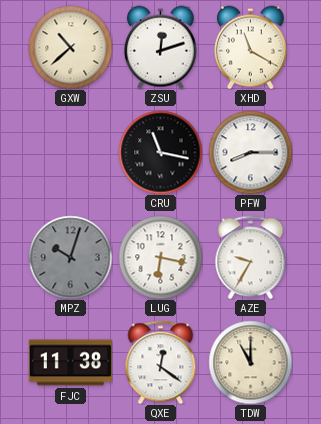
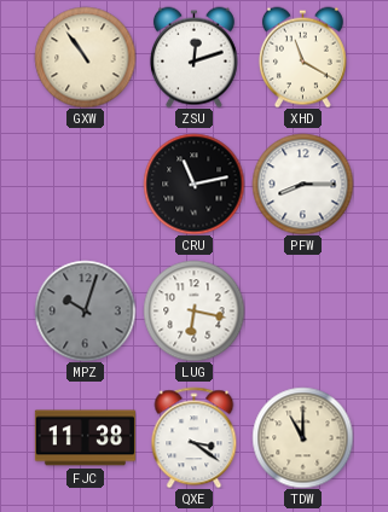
GXW: 10:38 -> 10:54 (85, 57)
CRU: 11:17 -> 11:13 (193, 184)
AZE: 9:35 -> none (251, 257)
QXE: 12:21 -> 3:21 (195, 437)
